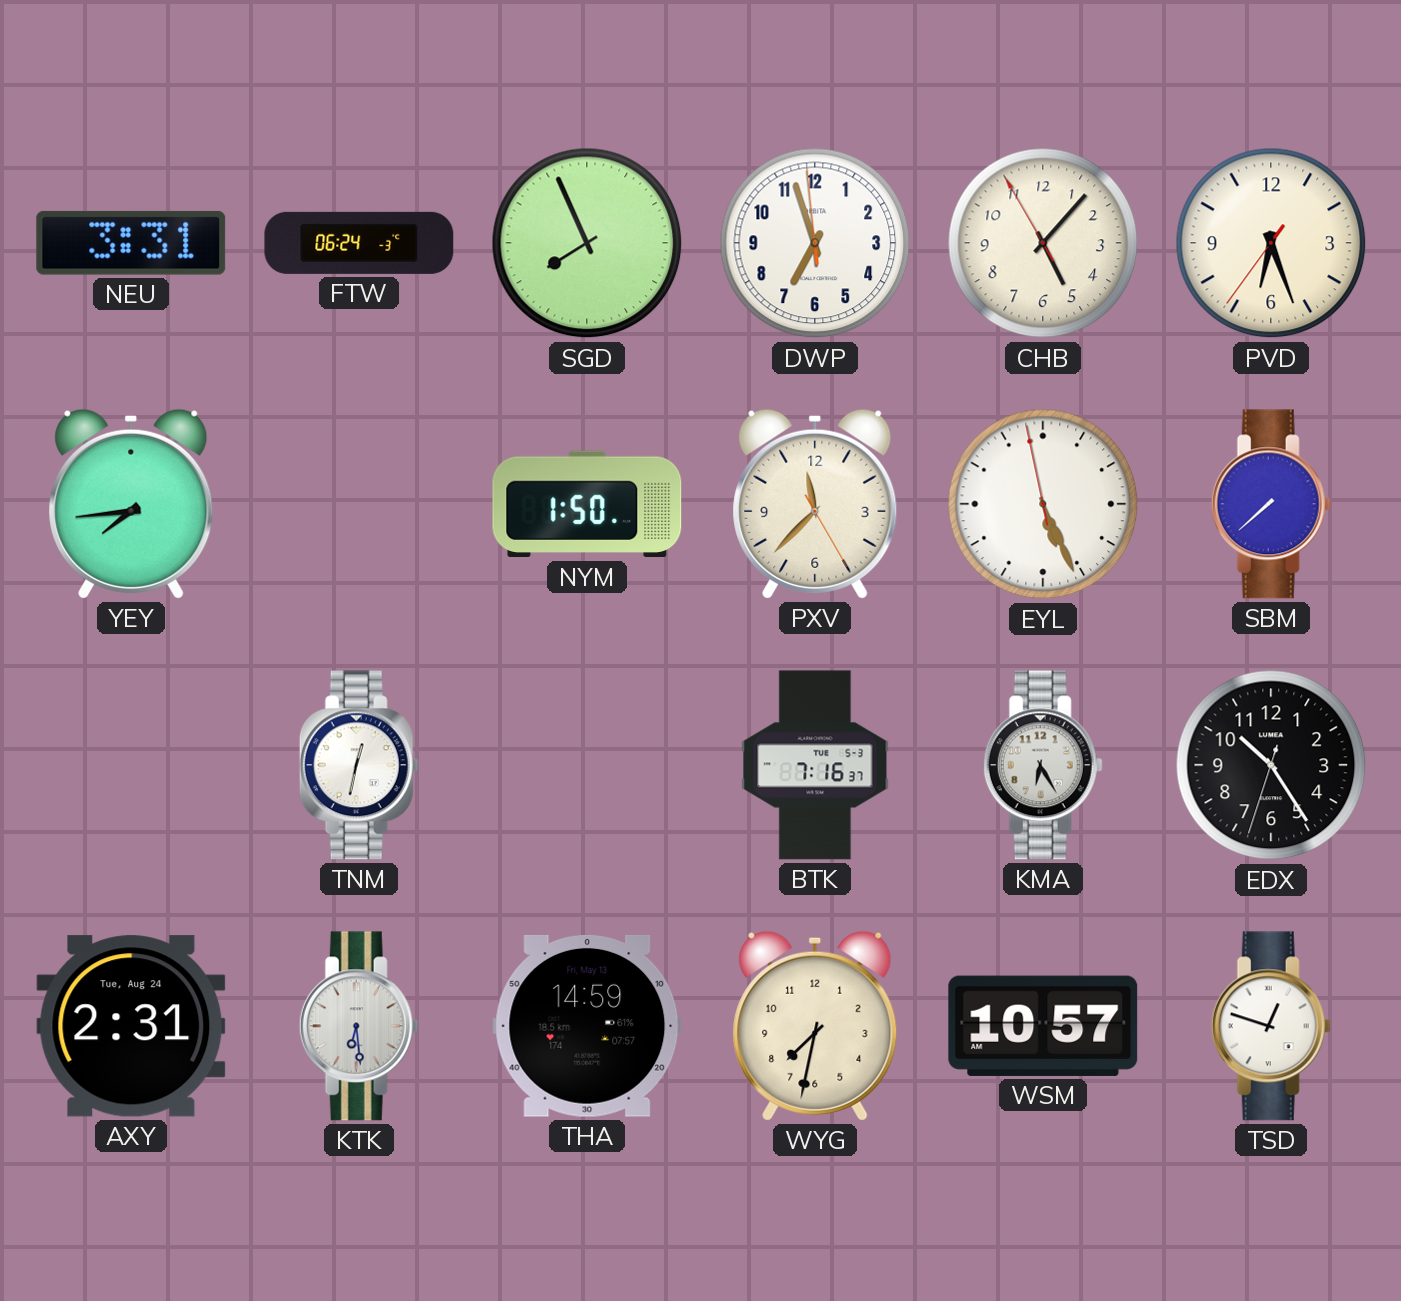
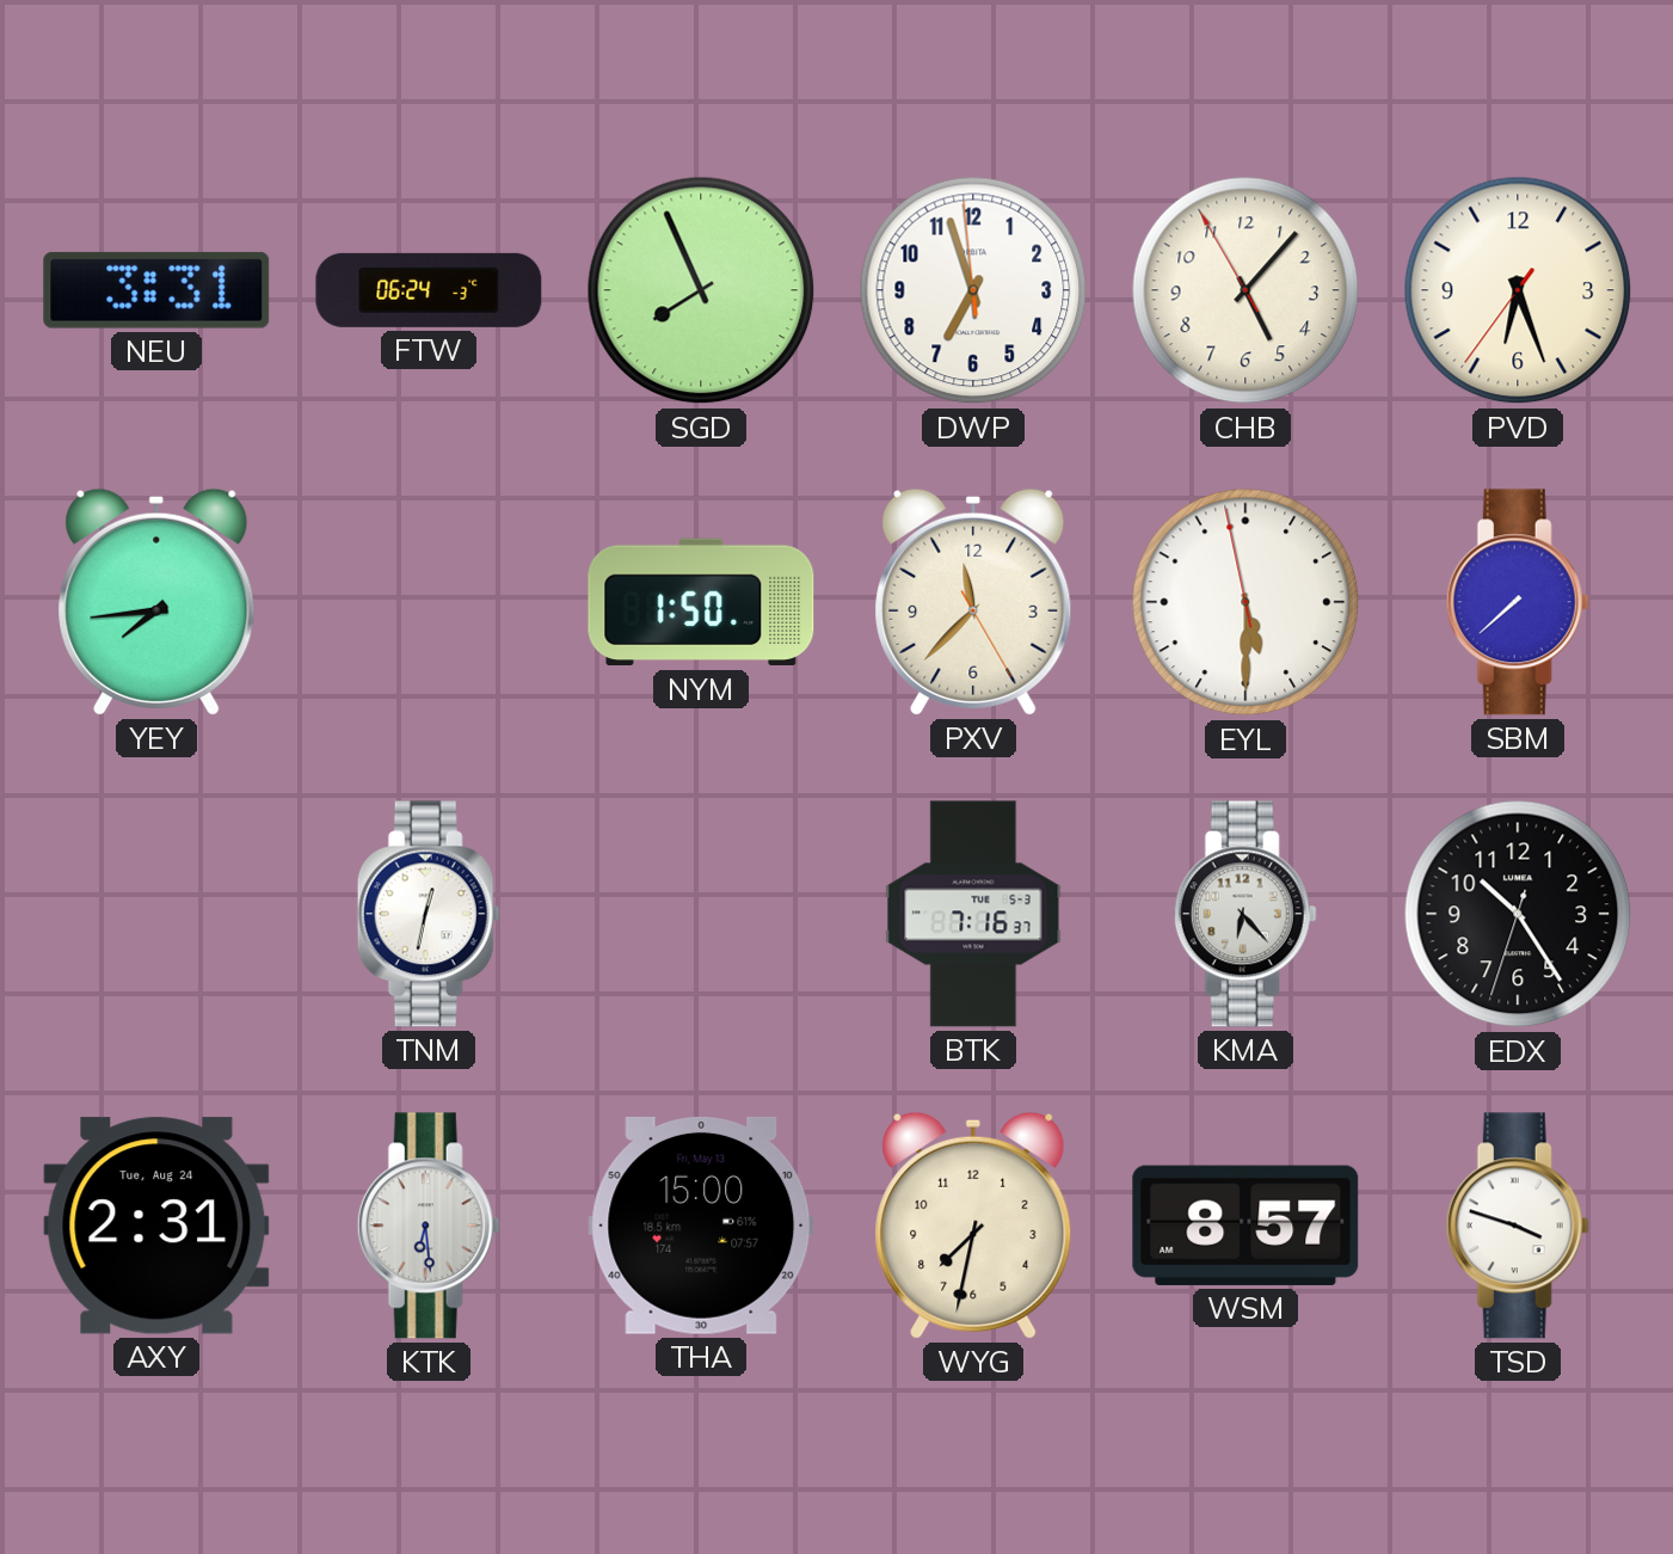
EYL: 5:25 -> 5:29 (1245, 602)
KMA: 6:25 -> 6:23 (1245, 914)
THA: 14:59 -> 15:00 (701, 1226)
WSM: 10:57 -> 8:57 (1245, 1226)
TSD: 12:48 -> 3:48 (1518, 1226)
